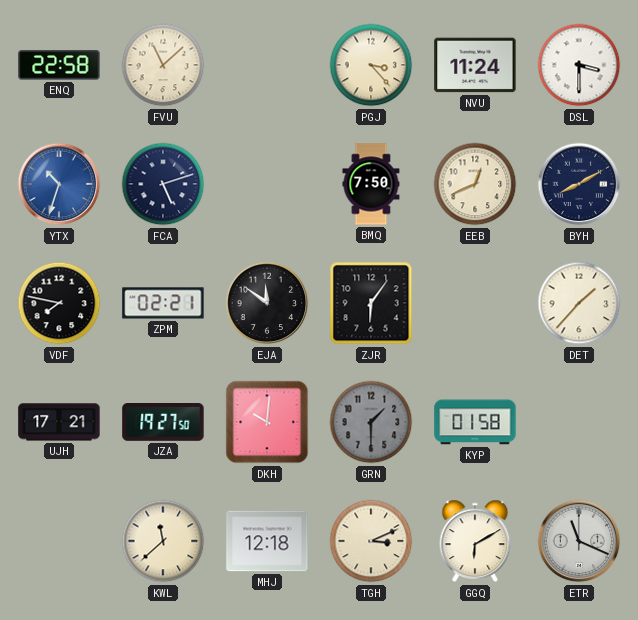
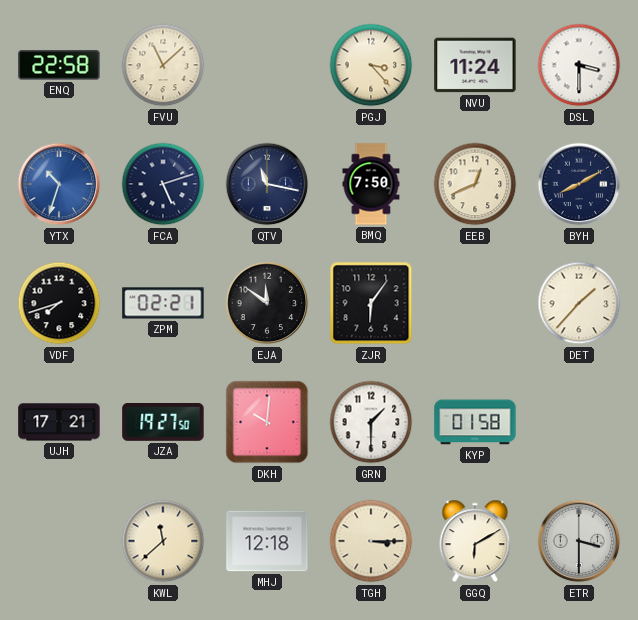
QTV: none -> 11:17 (267, 184)
VDF: 7:47 -> 7:42 (59, 303)
GRN dial: grey -> white (371, 422)
TGH: 3:11 -> 3:15 (371, 541)
ETR: 11:19 -> 3:30 (579, 541)
